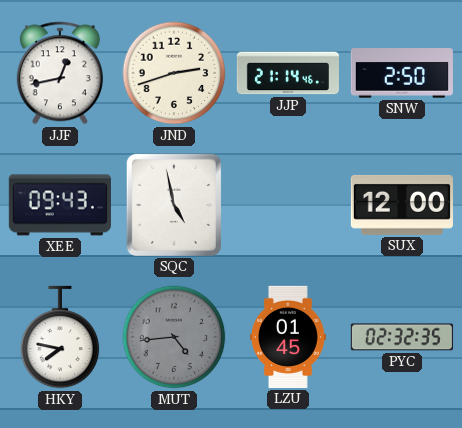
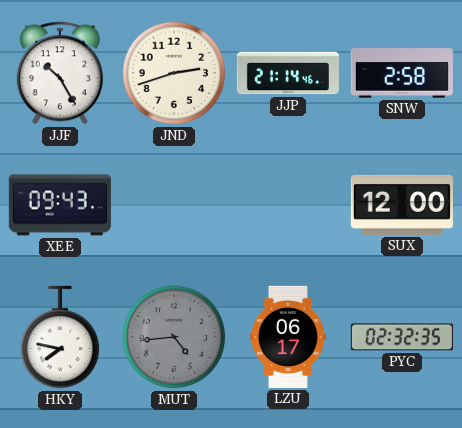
JJF: 12:43 -> 10:25 (60, 73)
SNW: 2:50 -> 2:58 (402, 73)
SQC: 4:58 -> none (174, 205)
LZU: 01:45 -> 06:17 (288, 337)
